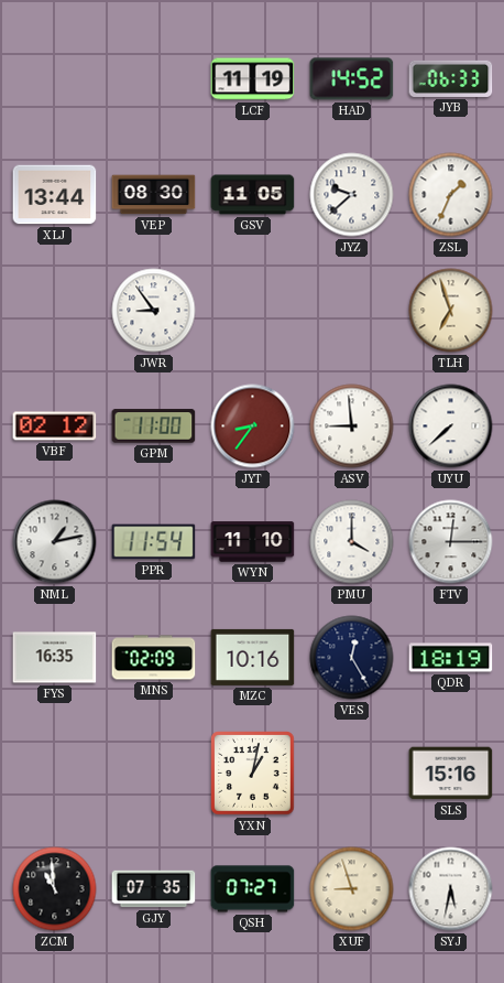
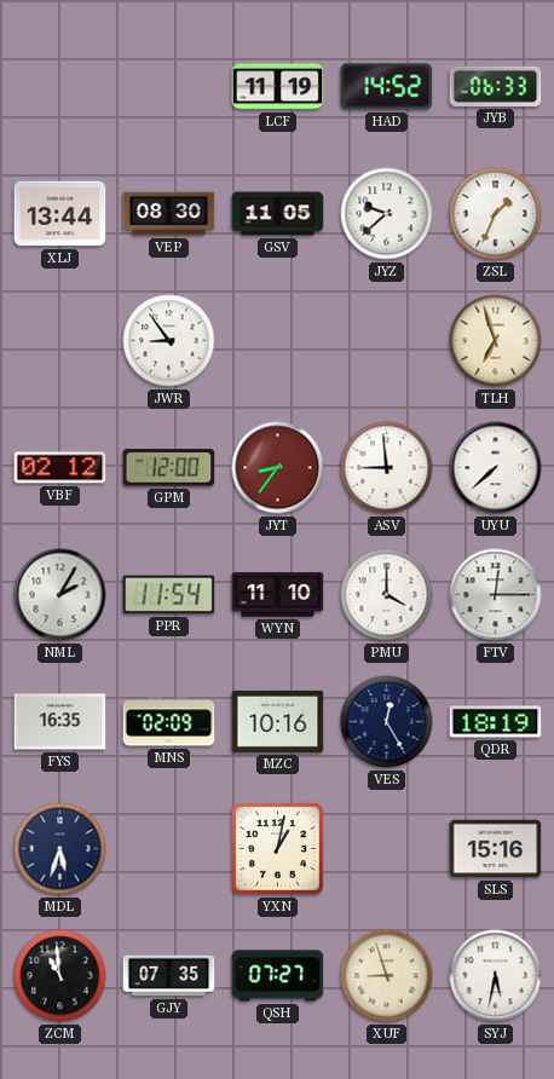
GPM: 11:00 -> 12:00 (169, 468)
NML: 1:13 -> 2:05 (60, 595)
MDL: none -> 5:33 (60, 849)
